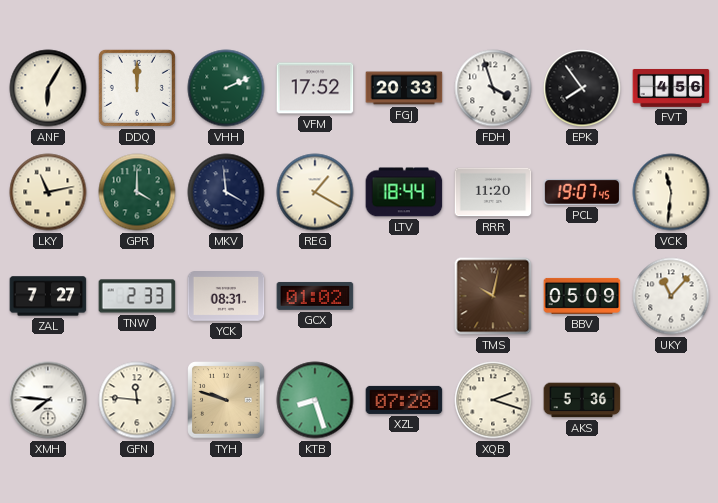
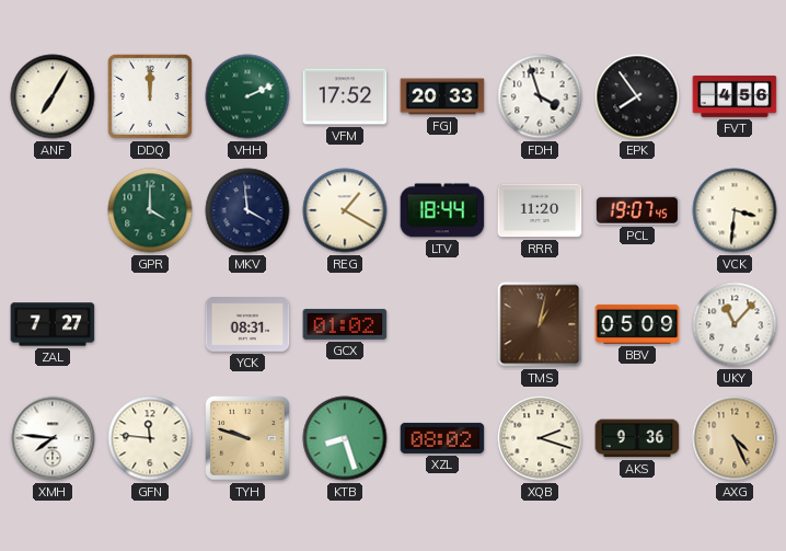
ANF: 6:05 -> 7:05 (53, 96)
LKY: 11:13 -> none (48, 192)
VCK: 11:31 -> 3:31 (735, 210)
TNW: 2:33 -> none (137, 296)
TMS: 10:02 -> 1:02 (540, 324)
XZL: 07:28 -> 08:02 (442, 438)
AKS: 5:36 -> 9:36 (637, 438)
AXG: none -> 4:26 (735, 438)
